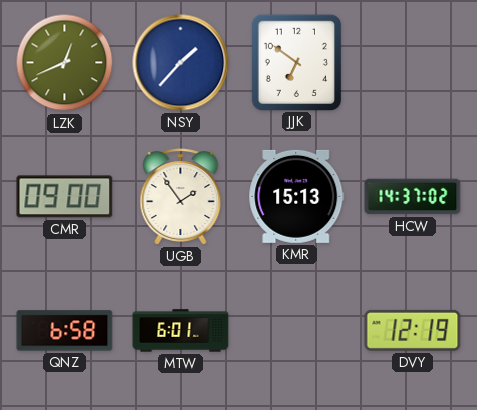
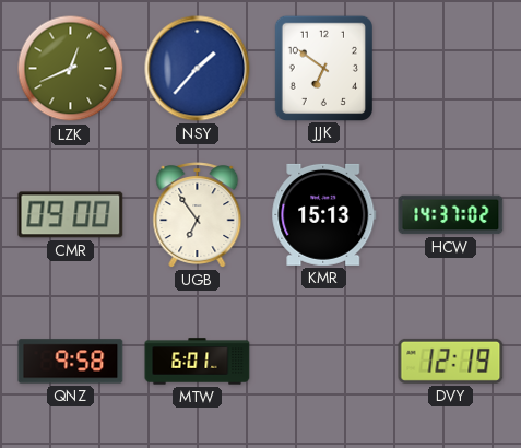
UGB: 1:54 -> 6:54 (198, 215)
QNZ: 6:58 -> 9:58 (71, 362)
